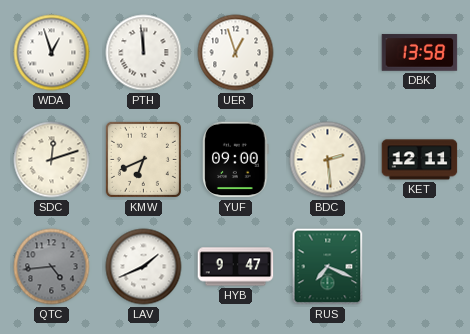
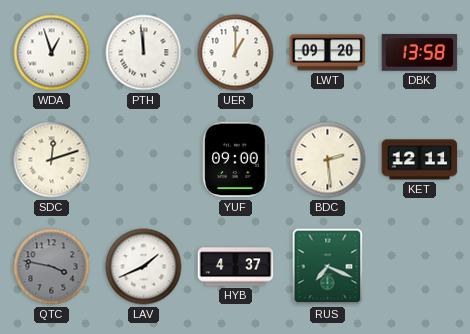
UER: 12:57 -> 1:00 (236, 53)
LWT: none -> 09:20 (328, 53)
KMW: 6:41 -> none (143, 159)
QTC: 4:44 -> 3:47 (52, 267)
HYB: 9:47 -> 4:37 (236, 267)
